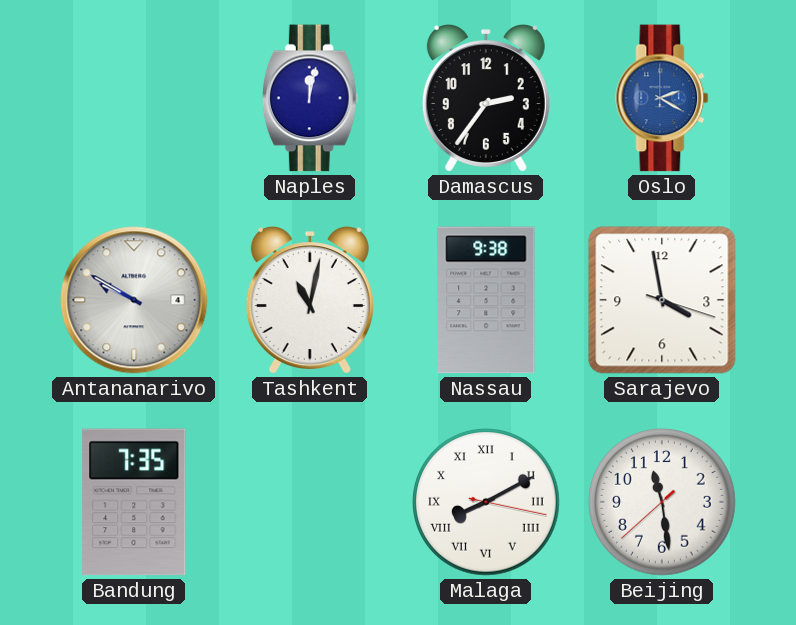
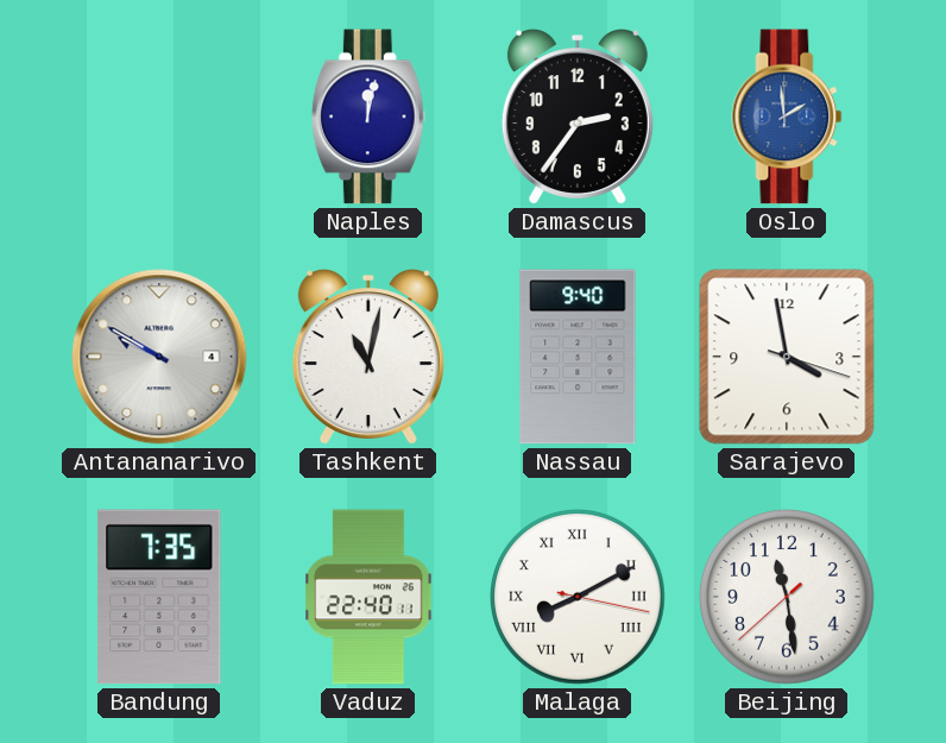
Oslo: 2:20 -> 1:59 (787, 117)
Nassau: 9:38 -> 9:40 (578, 357)
Vaduz: none -> 22:40 (368, 597)
